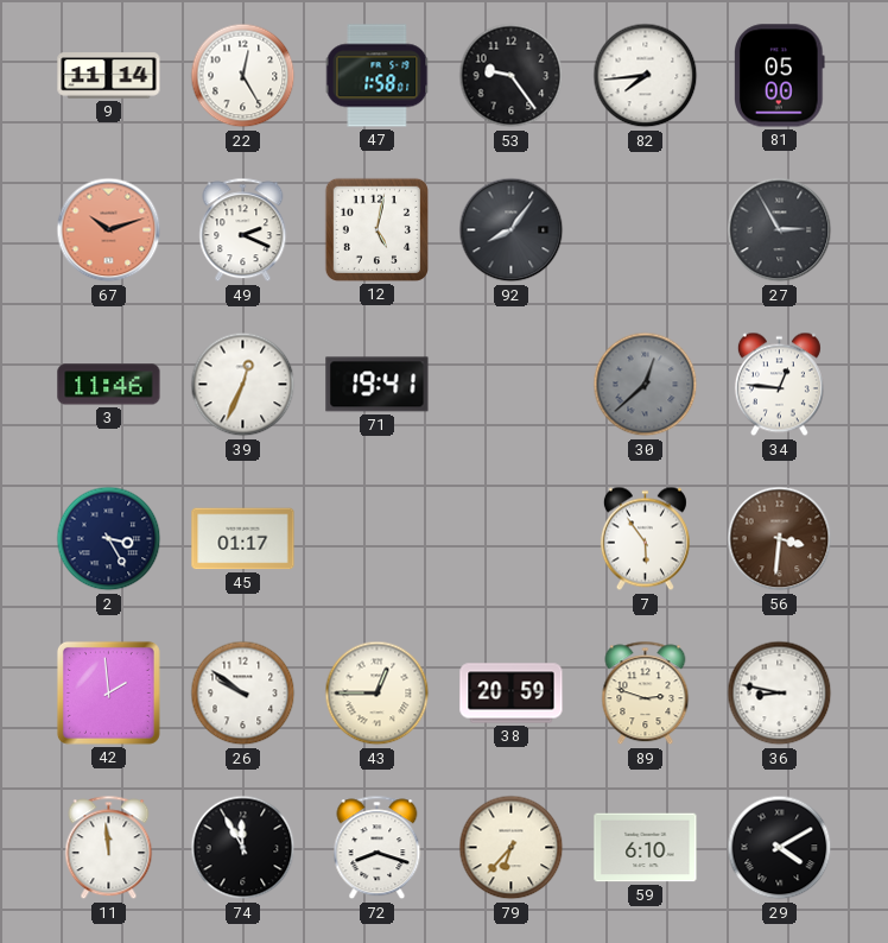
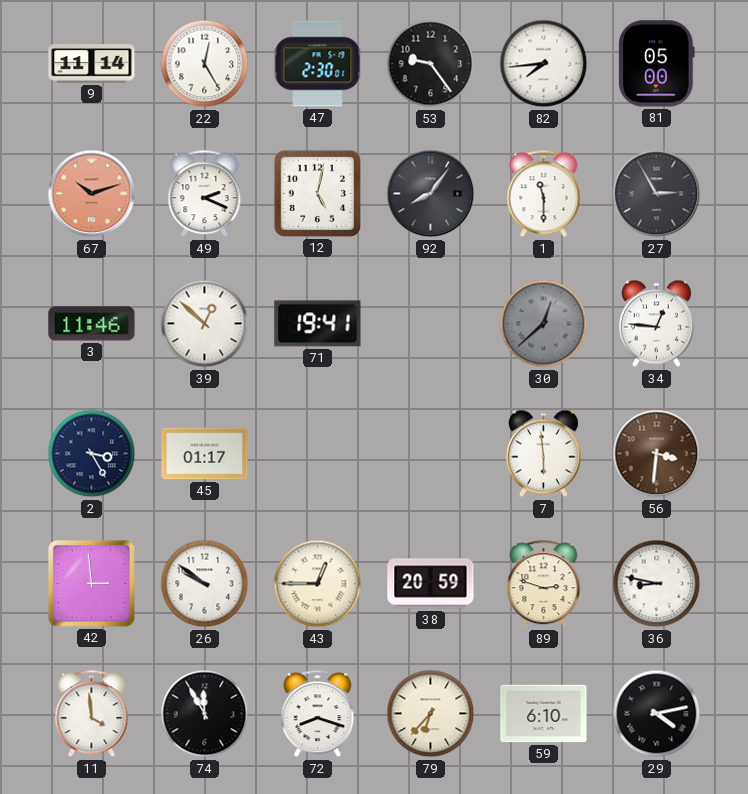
47: 1:58 -> 2:30 (318, 64)
1: none -> 11:30 (544, 194)
39: 12:34 -> 12:52 (205, 324)
7: 5:54 -> 5:59 (543, 454)
42: 1:59 -> 2:59 (91, 583)
11: 11:59 -> 3:59 (92, 714)
29: 4:10 -> 4:13 (657, 714)
